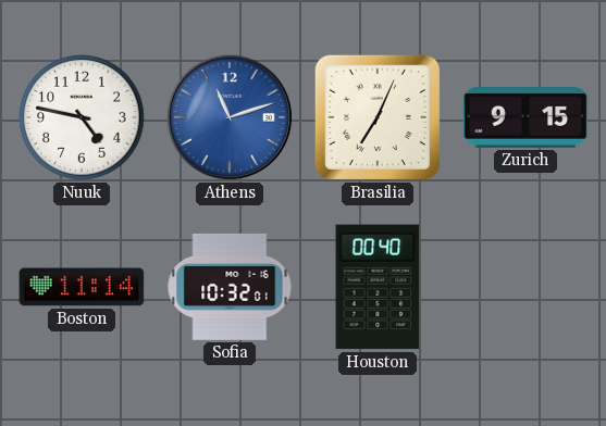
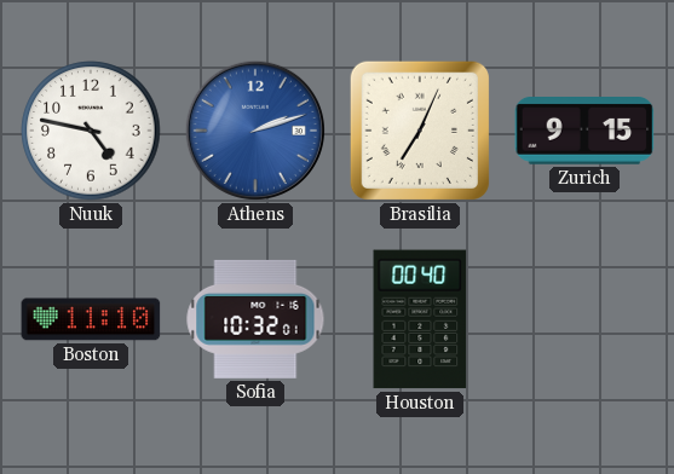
Athens: 11:12 -> 2:12 (255, 131)
Boston: 11:14 -> 11:10 (91, 319)
